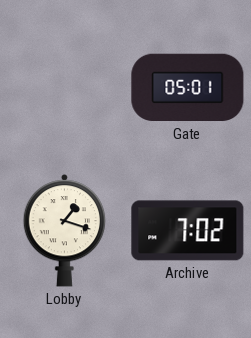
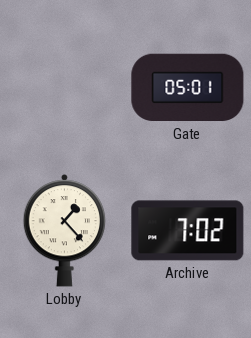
Lobby: 1:18 -> 1:23 (65, 231)
